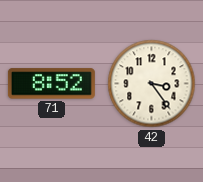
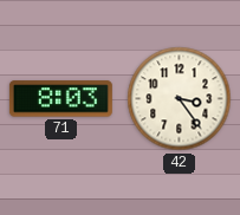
71: 8:52 -> 8:03 (60, 99)
